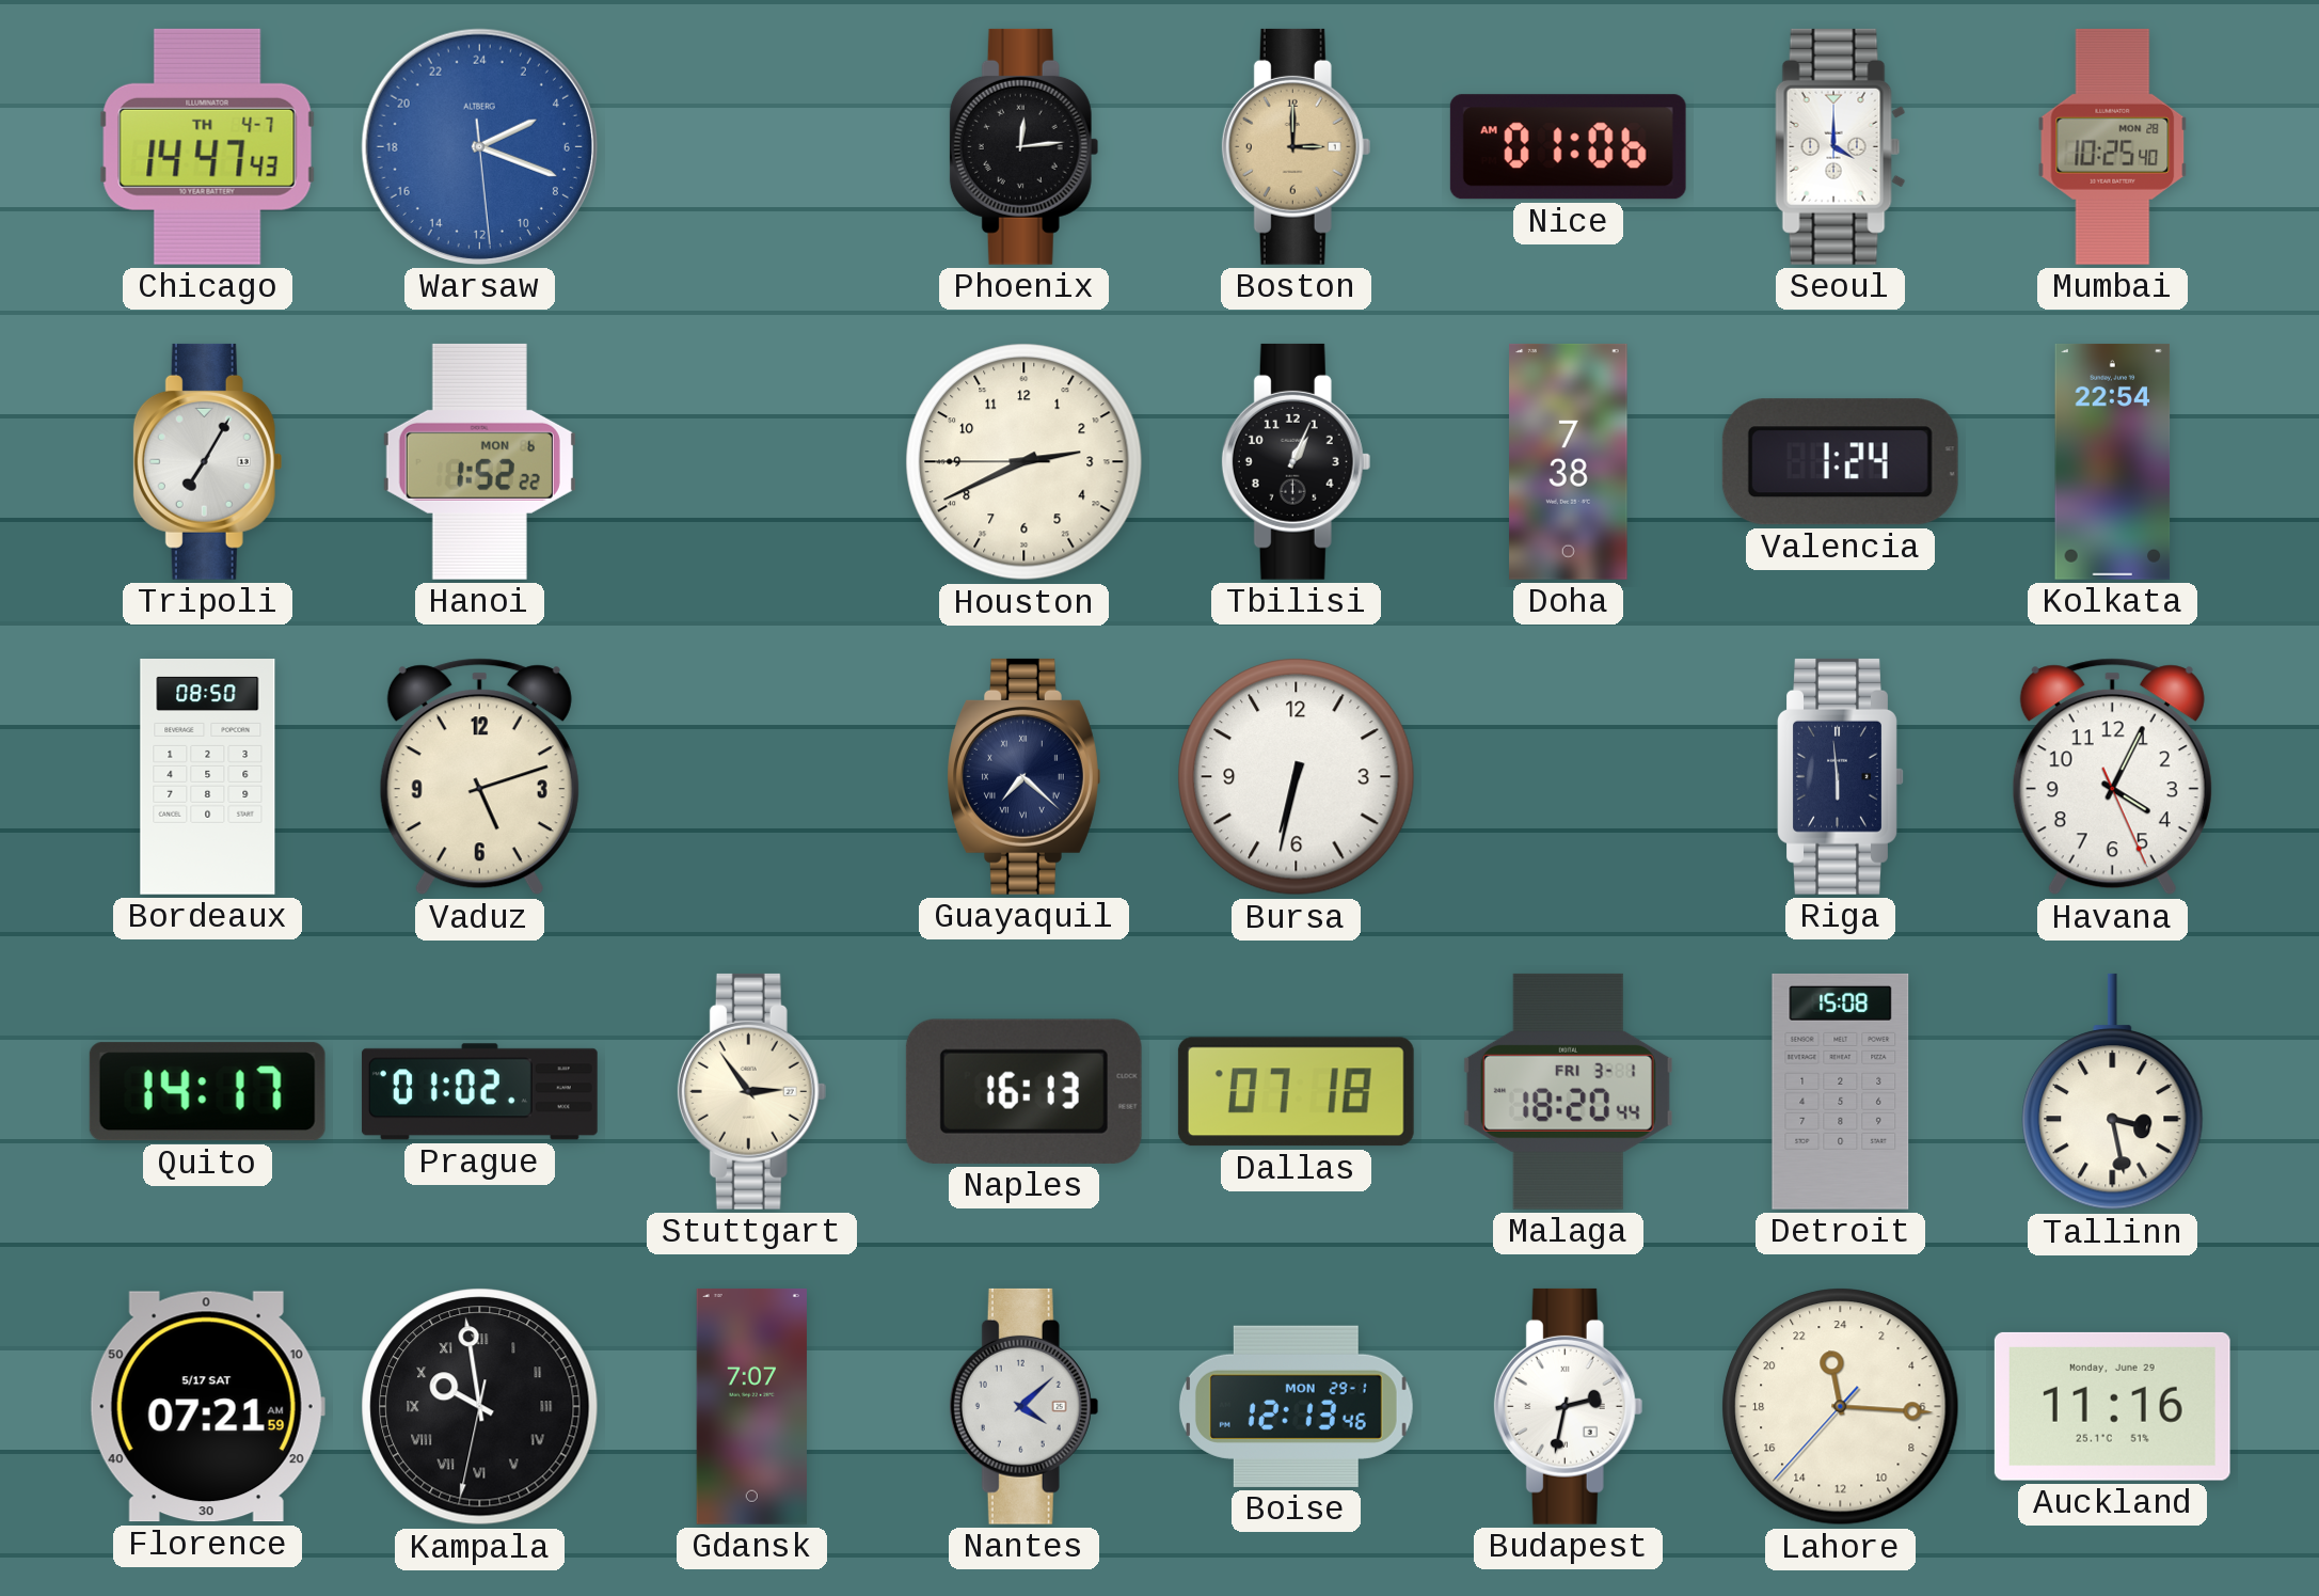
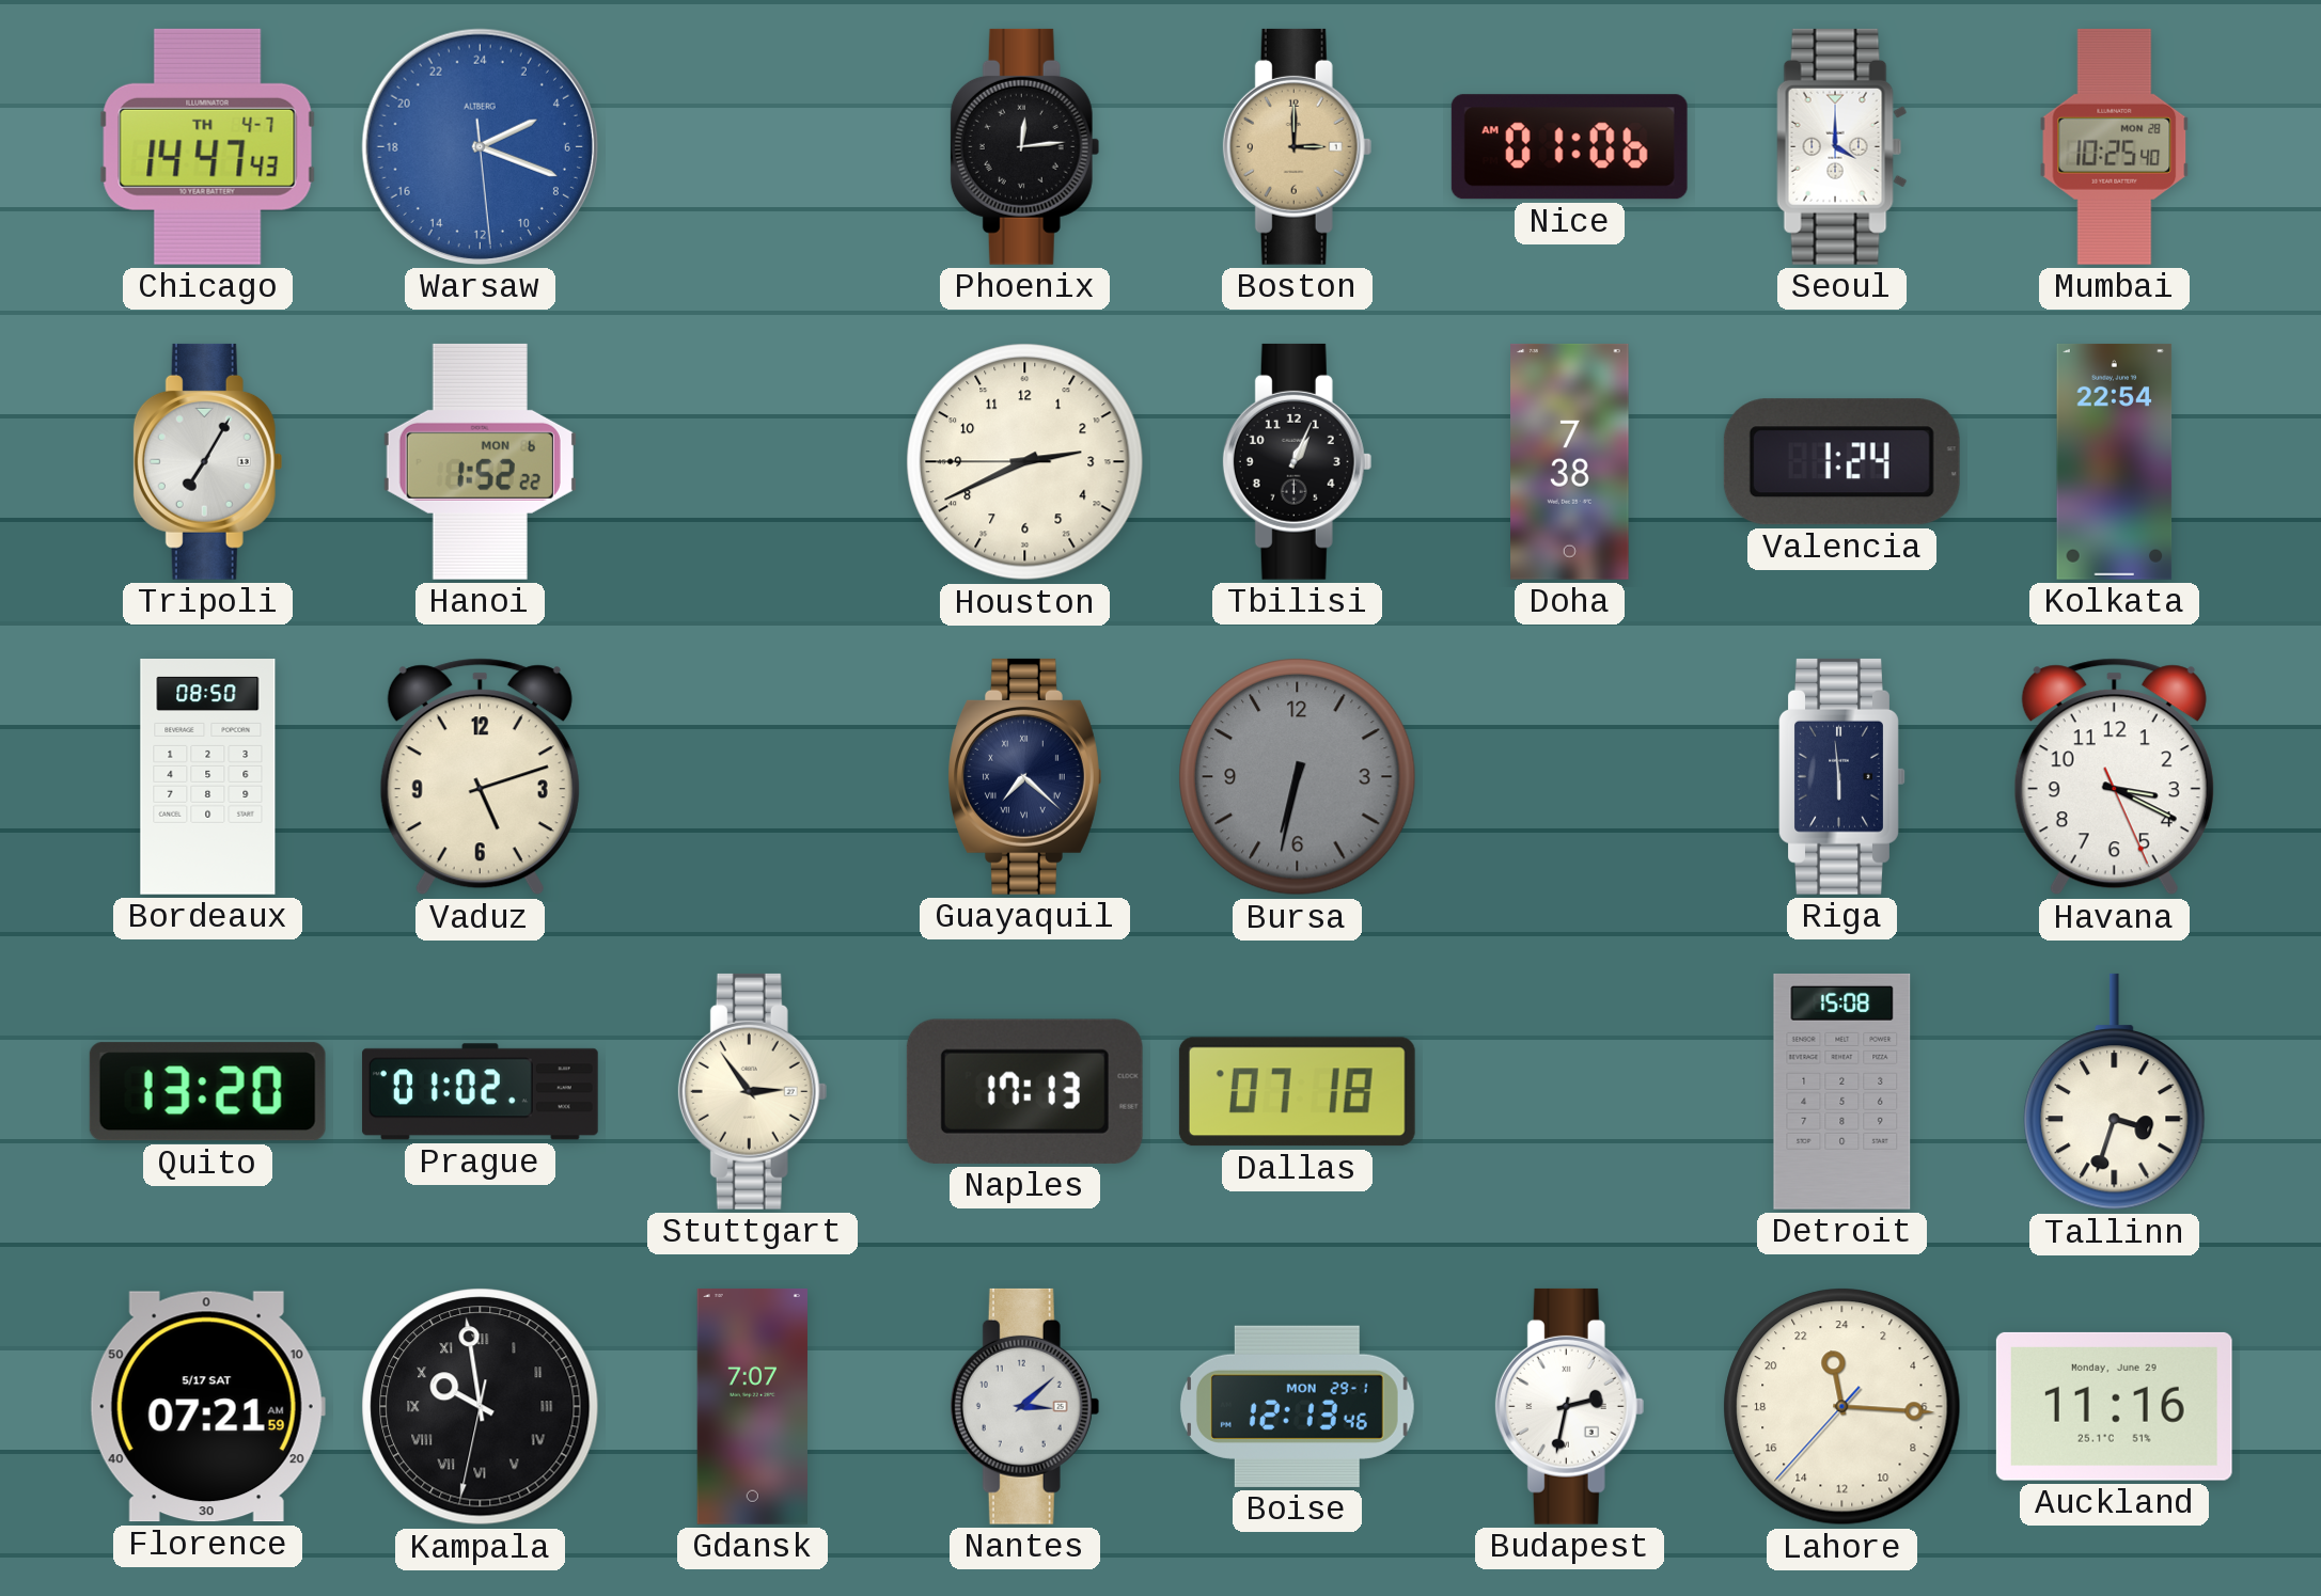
Bursa dial: white -> grey (1298, 777)
Havana: 4:04 -> 3:19 (2114, 777)
Quito: 14:17 -> 13:20 (207, 1092)
Naples: 16:13 -> 17:13 (1024, 1091)
Malaga: 18:20 -> none (1568, 1091)
Tallinn: 3:28 -> 3:33 (2115, 1092)
Nantes: 4:08 -> 3:08 (1025, 1406)
